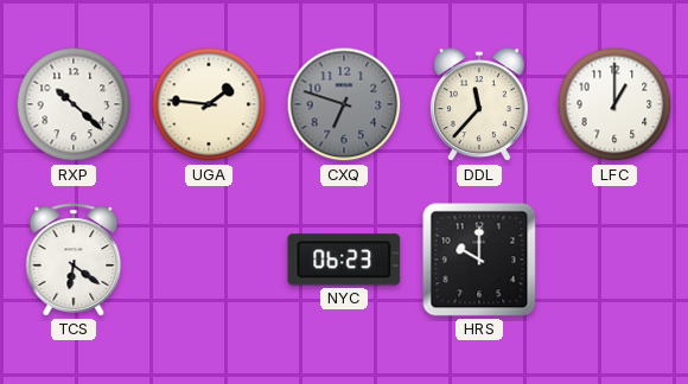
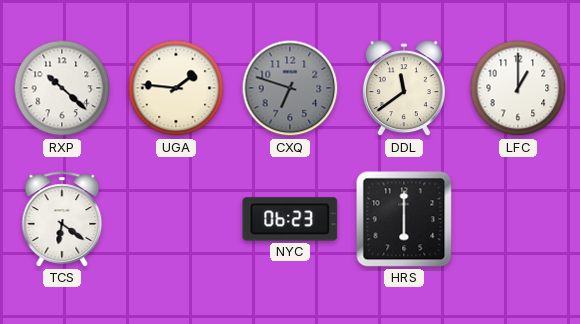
DDL: 11:37 -> 11:39 (404, 89)
HRS: 10:00 -> 6:00 (404, 219)
